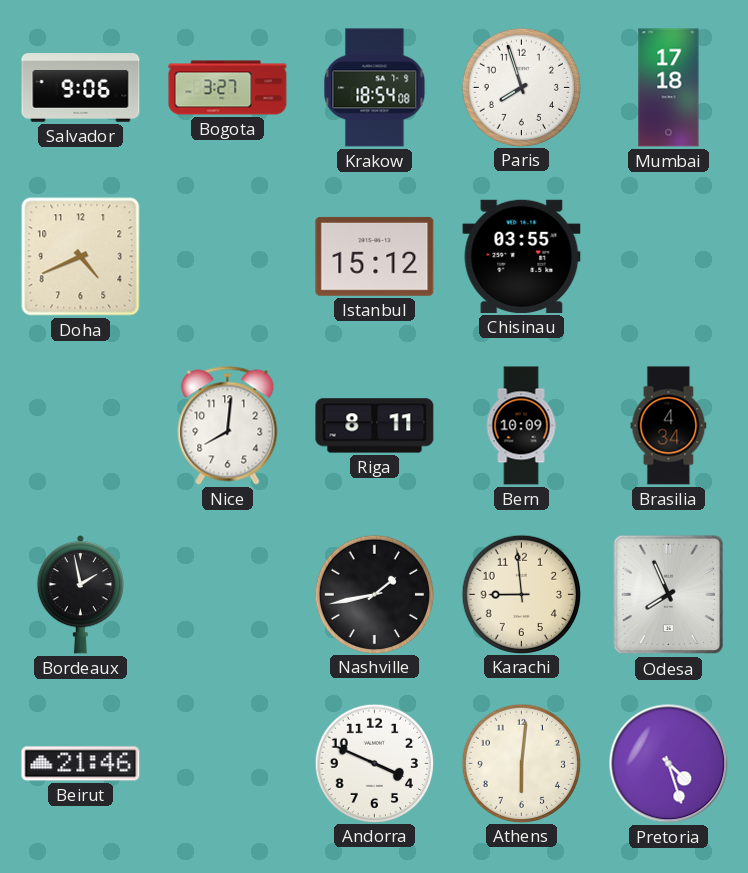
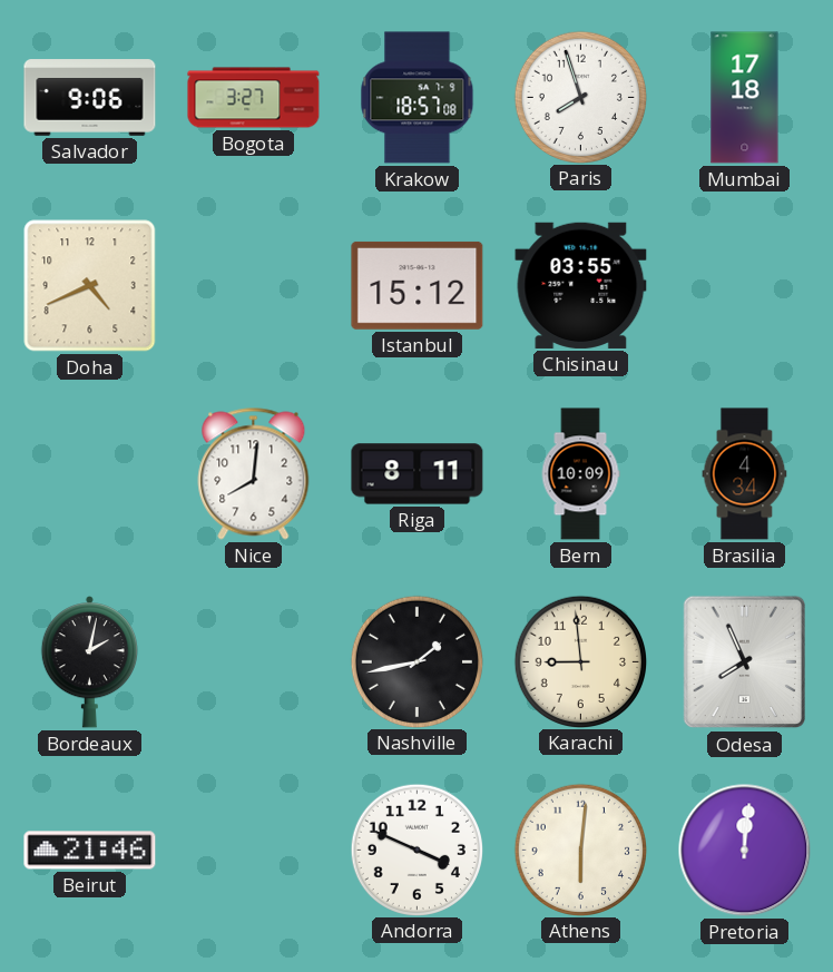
Krakow: 18:54 -> 18:57 (418, 98)
Bordeaux: 1:58 -> 2:02 (89, 662)
Pretoria: 4:27 -> 12:01 (745, 851)
